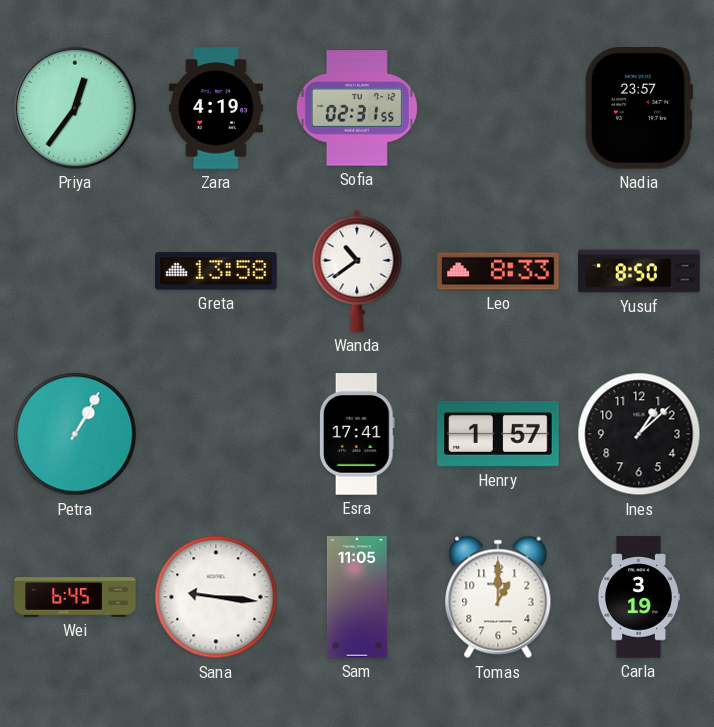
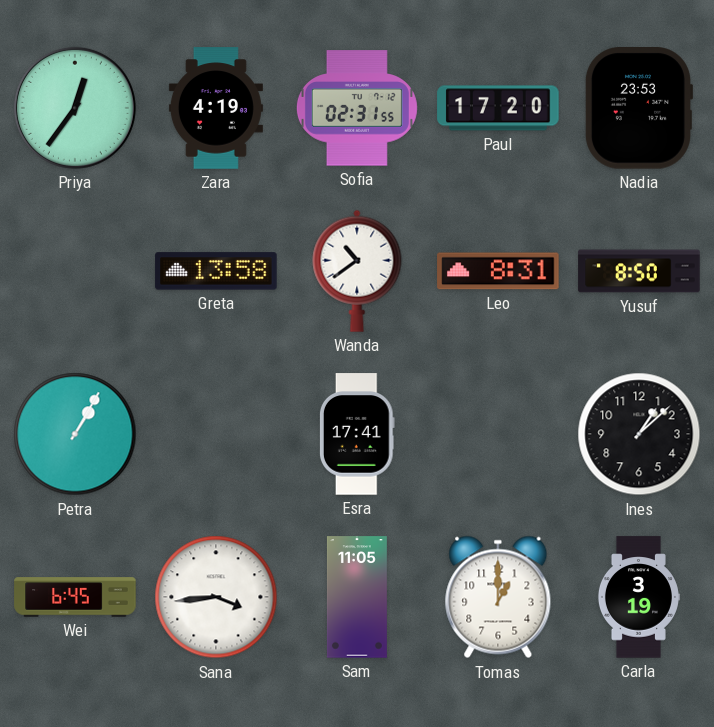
Paul: none -> 17:20 (498, 108)
Nadia: 23:57 -> 23:53 (638, 108)
Leo: 8:33 -> 8:31 (498, 271)
Henry: 1:57 -> none (498, 434)
Sana: 9:16 -> 3:44 (216, 597)
